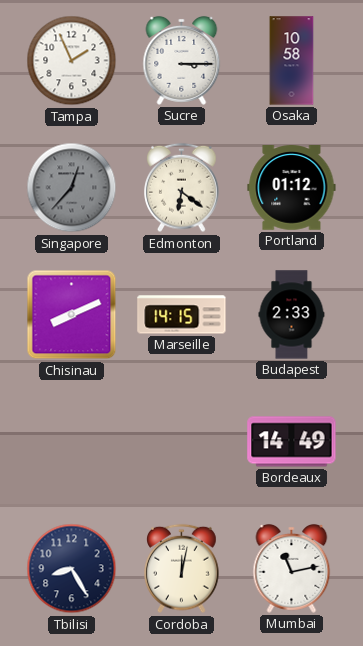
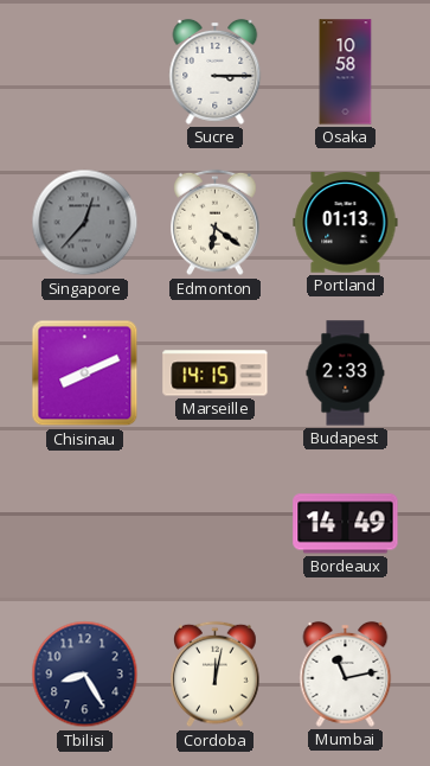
Tampa: 1:56 -> none (72, 61)
Portland: 01:12 -> 01:13 (346, 223)
